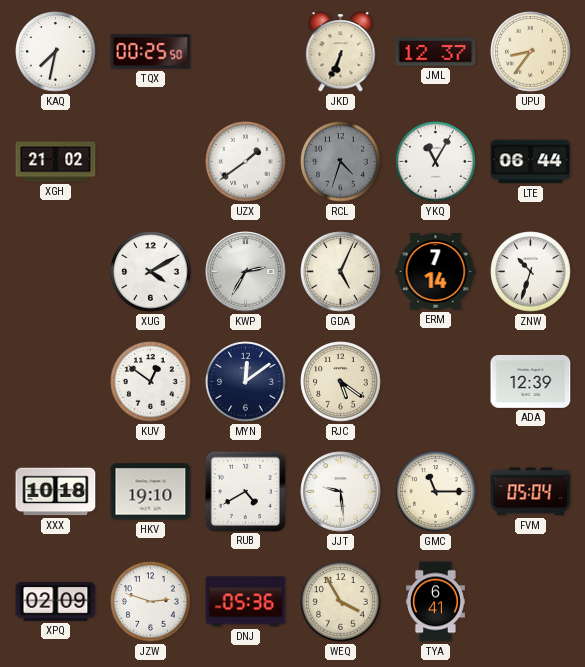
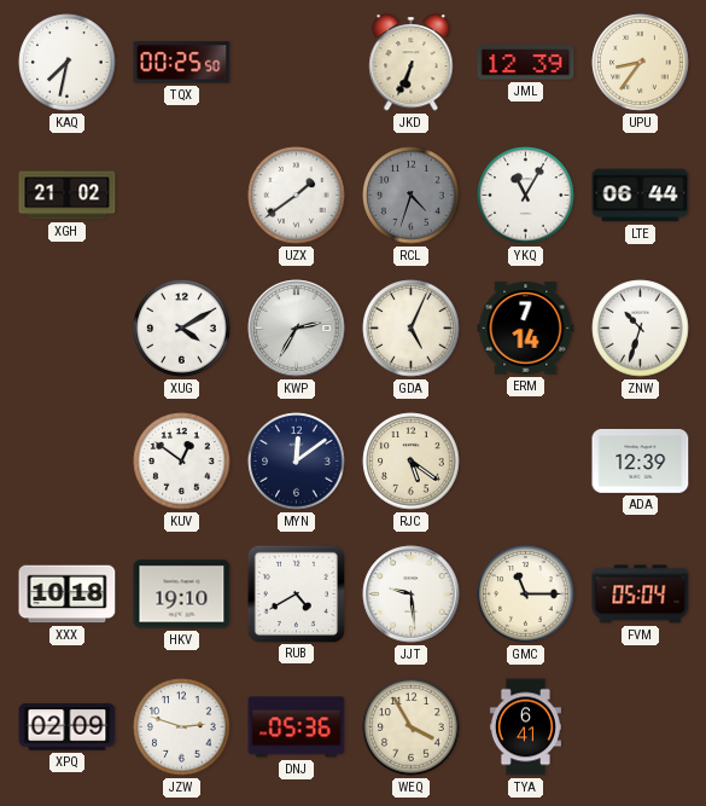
JML: 12:37 -> 12:39 (526, 63)
